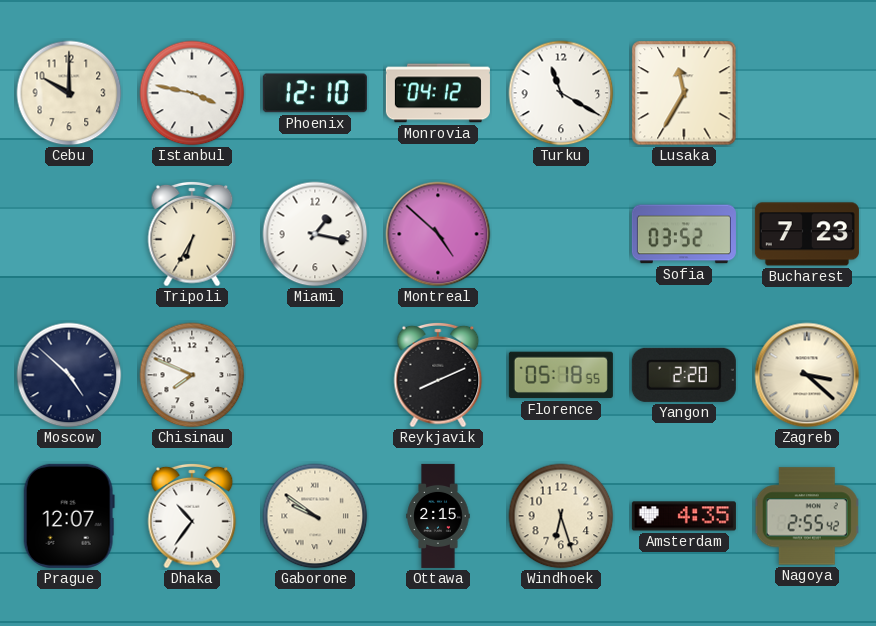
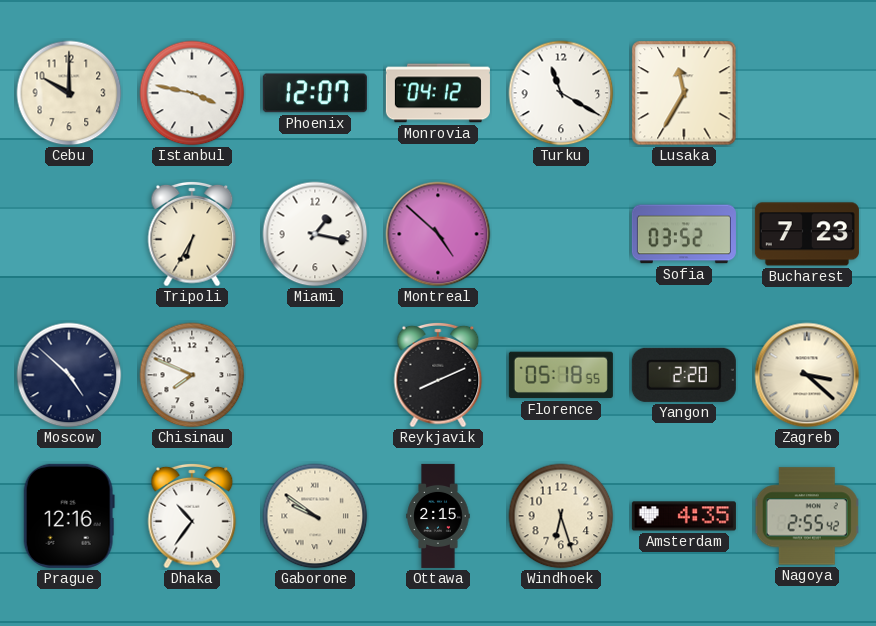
Phoenix: 12:10 -> 12:07 (315, 93)
Prague: 12:07 -> 12:16 (69, 516)
